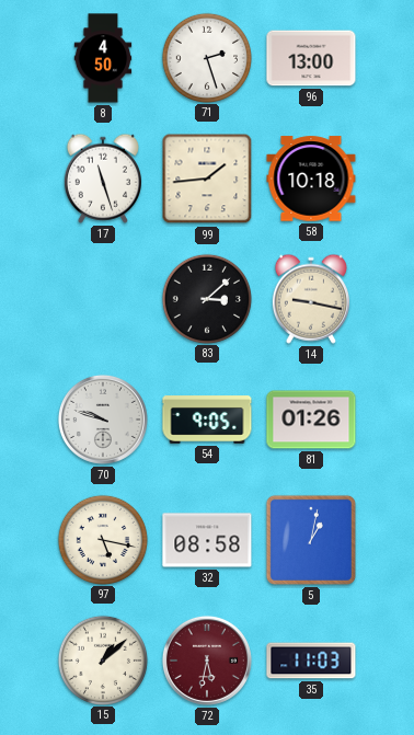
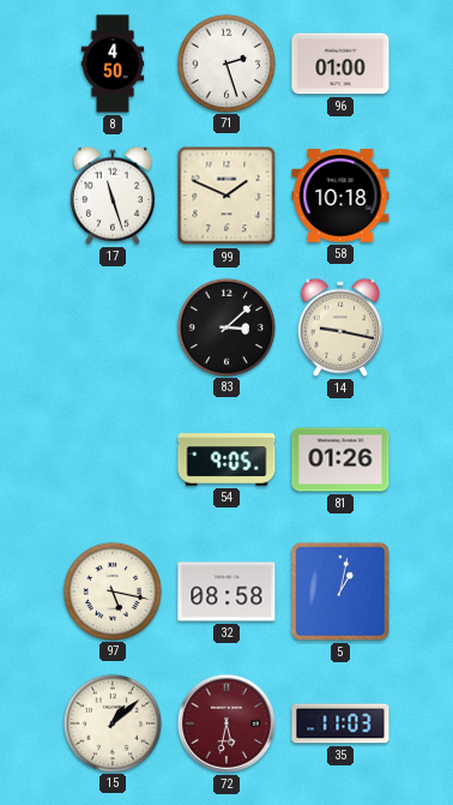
96: 13:00 -> 01:00 (340, 64)
99: 1:44 -> 1:49 (226, 196)
70: 9:48 -> none (103, 420)
